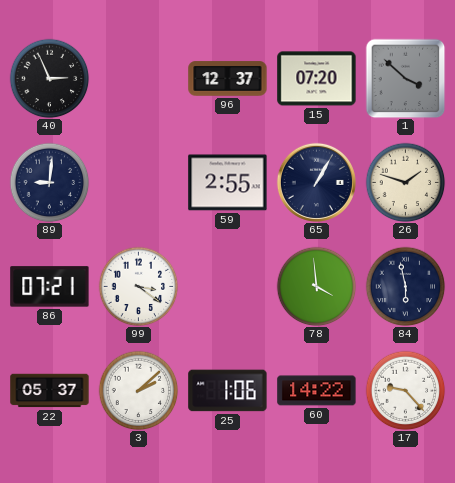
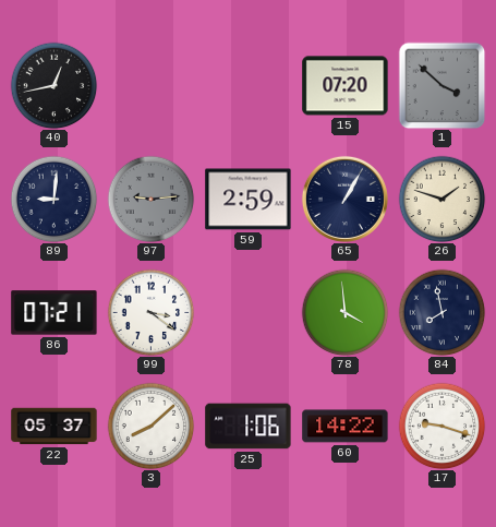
40: 2:56 -> 12:43 (53, 85)
96: 12:37 -> none (228, 79)
97: none -> 9:14 (150, 199)
59: 2:55 -> 2:59 (249, 200)
84: 5:58 -> 7:58 (441, 312)
3: 2:08 -> 8:08 (150, 426)
17: 9:23 -> 9:18 (441, 426)
